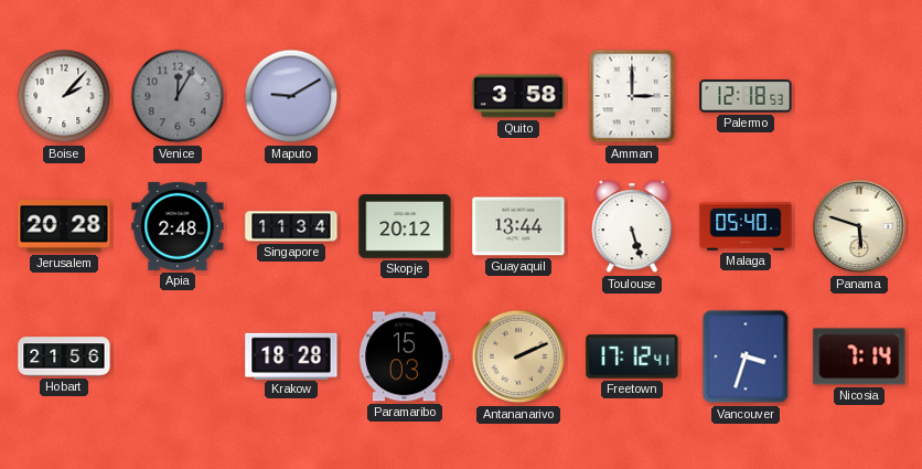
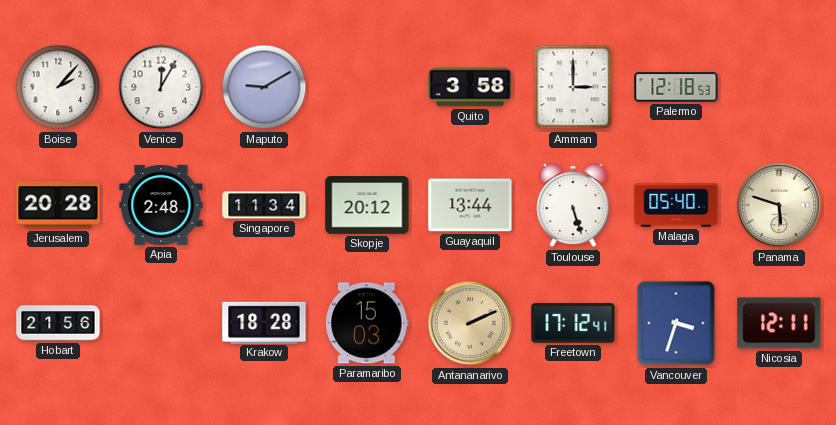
Venice dial: grey -> white (161, 87)
Nicosia: 7:14 -> 12:11 (779, 323)
